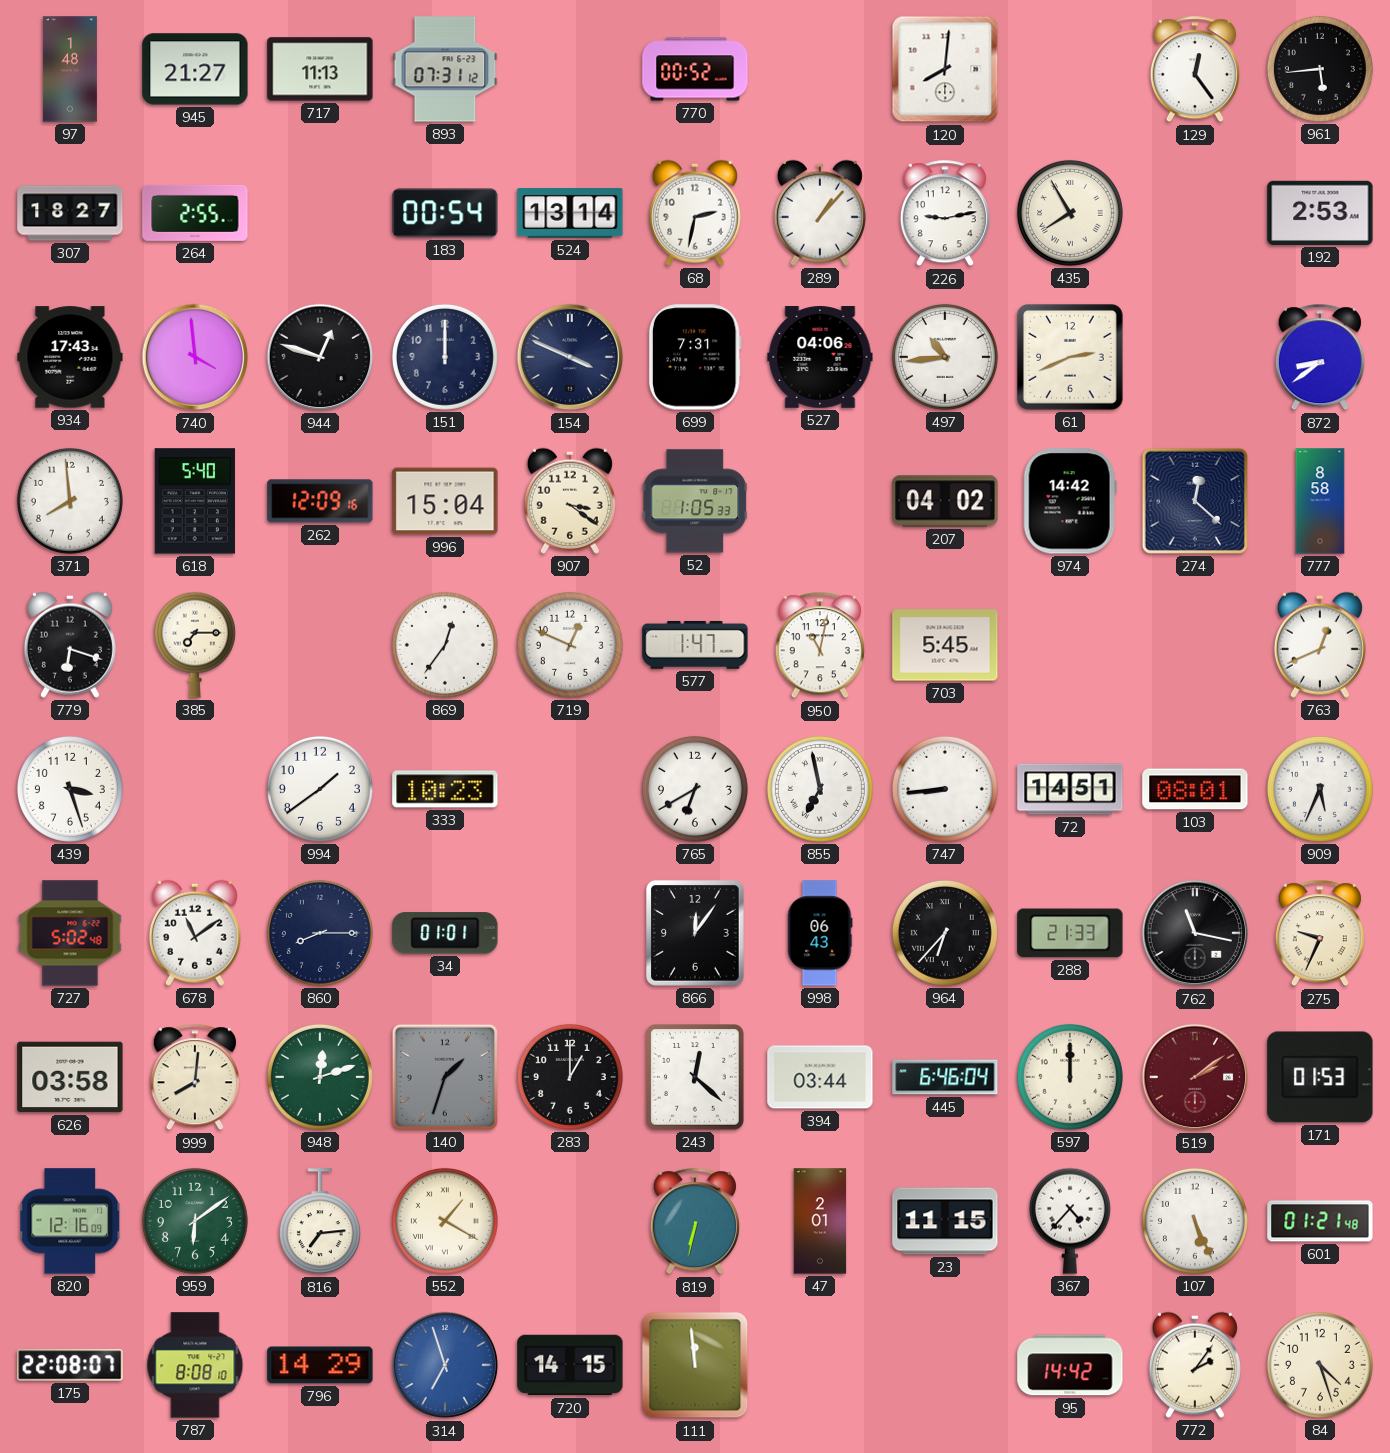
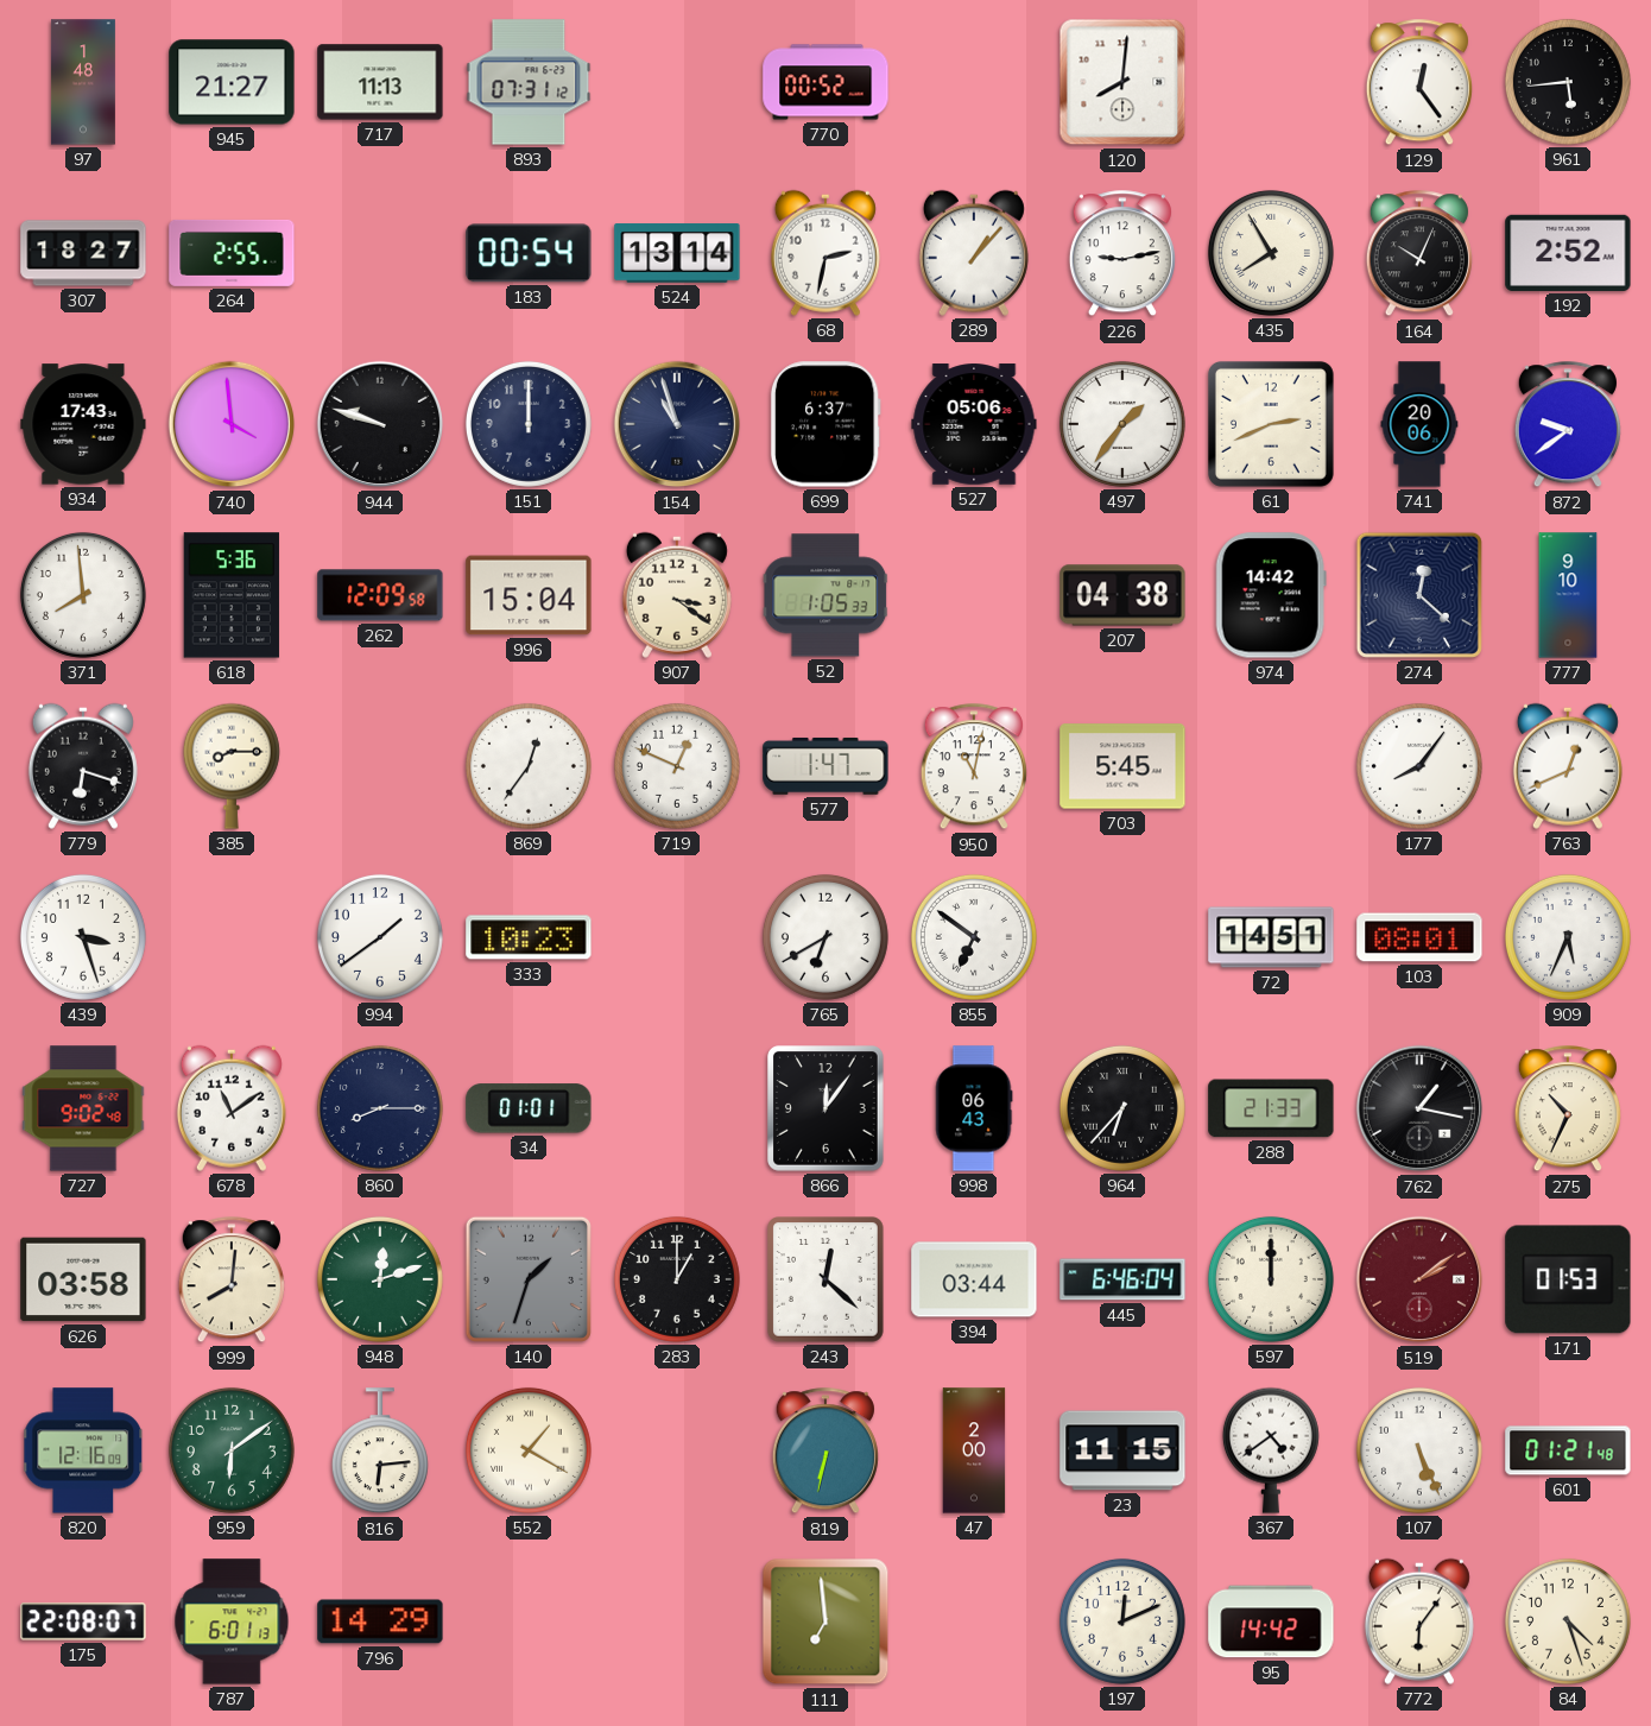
164: none -> 10:04 (1419, 254)
192: 2:53 -> 2:52 (1568, 253)
944: 12:48 -> 9:48 (380, 424)
154: 3:49 -> 10:57 (677, 424)
699: 7:31 -> 6:37 (825, 424)
527: 04:06 -> 05:06 (974, 424)
497: 10:44 -> 1:36 (1122, 424)
741: none -> 20:06 (1419, 424)
872: 8:39 -> 9:39 (1568, 425)
618: 5:40 -> 5:36 (232, 595)
262: 12:09:16 -> 12:09:58 (380, 595)
207: 04:02 -> 04:38 (1122, 595)
777: 8:58 -> 9:10 (1568, 595)
385: 7:15 -> 8:15 (232, 766)
177: none -> 8:06 (1419, 766)
855: 6:58 -> 6:51 (974, 937)
747: 8:44 -> none (945, 789)
727: 5:02 -> 9:02 (83, 1108)
762: 11:17 -> 1:17 (1419, 1108)
275: 9:34 -> 10:34 (1568, 1109)
816: 7:14 -> 6:14 (380, 1452)
47: 2:01 -> 2:00 (974, 1450)
367: 4:37 -> 4:39 (1271, 1450)
787: 8:08 -> 6:01 (232, 1621)
314: 6:57 -> none (445, 1365)
720: 14:15 -> none (570, 1365)
111: 11:59 -> 6:59 (825, 1621)
197: none -> 12:11 (1122, 1621)
772: 2:06 -> 6:06 (1419, 1621)
